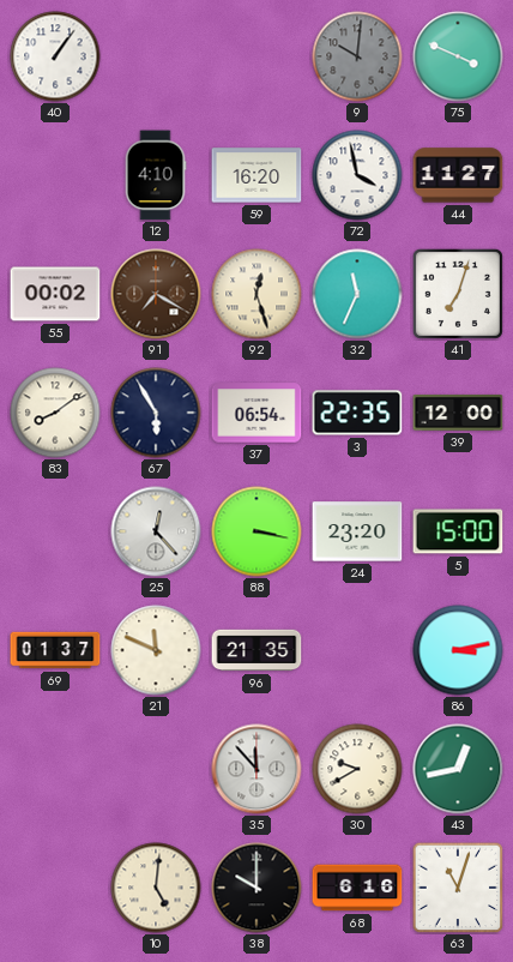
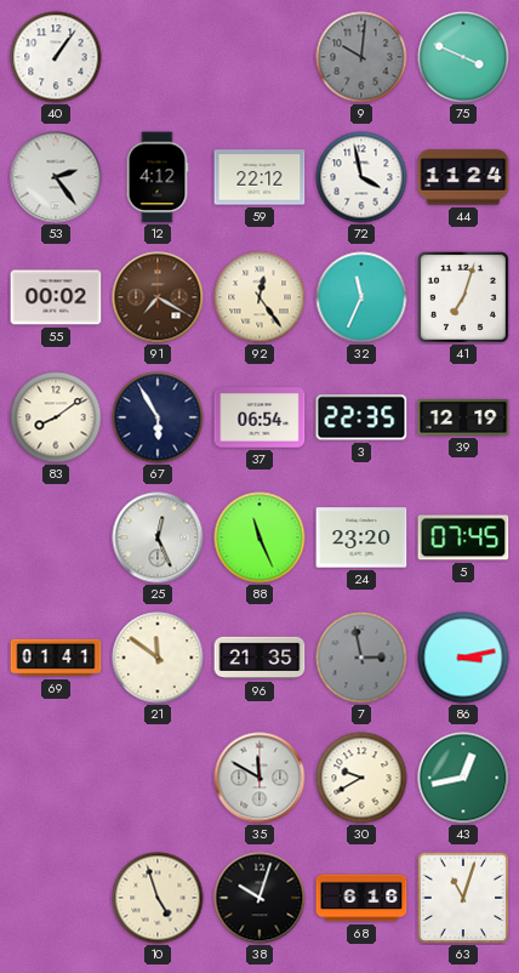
53: none -> 2:24 (56, 177)
12: 4:10 -> 4:12 (158, 177)
59: 16:20 -> 22:12 (259, 177)
44: 11:27 -> 11:24 (463, 177)
92: 12:27 -> 12:24 (259, 297)
39: 12:00 -> 12:19 (463, 417)
25: 12:23 -> 12:26 (158, 537)
88: 3:17 -> 11:26 (259, 537)
5: 15:00 -> 07:45 (463, 537)
69: 01:37 -> 01:41 (56, 658)
21: 11:49 -> 11:51 (158, 658)
7: none -> 2:58 (361, 658)
35: 11:53 -> 11:50 (259, 778)
10: 5:01 -> 4:57 (158, 898)
38: 10:00 -> 10:03 (259, 898)
